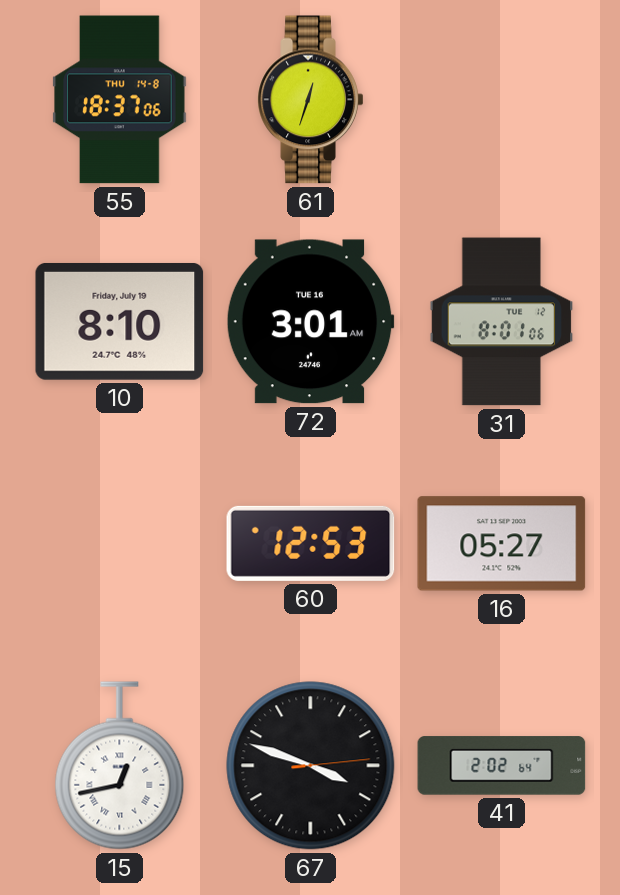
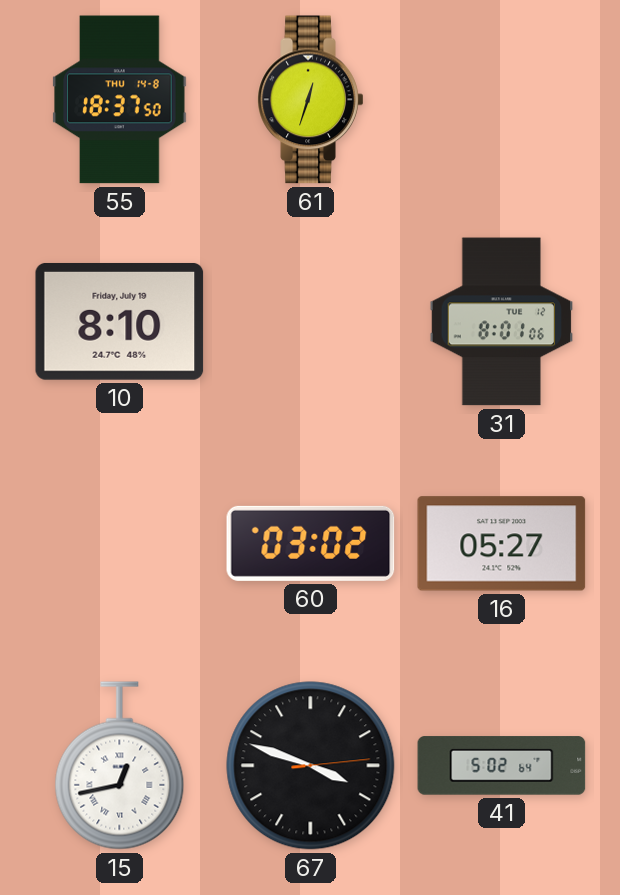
55: 18:37:06 -> 18:37:50 (120, 100)
72: 3:01 -> none (310, 322)
60: 12:53 -> 03:02 (311, 543)
41: 2:02 -> 5:02 (502, 766)
